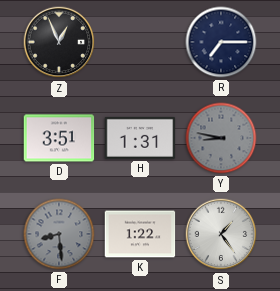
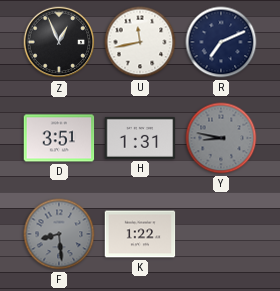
U: none -> 11:43 (140, 42)
R: 7:15 -> 7:11 (221, 42)
S: 1:24 -> none (221, 234)
